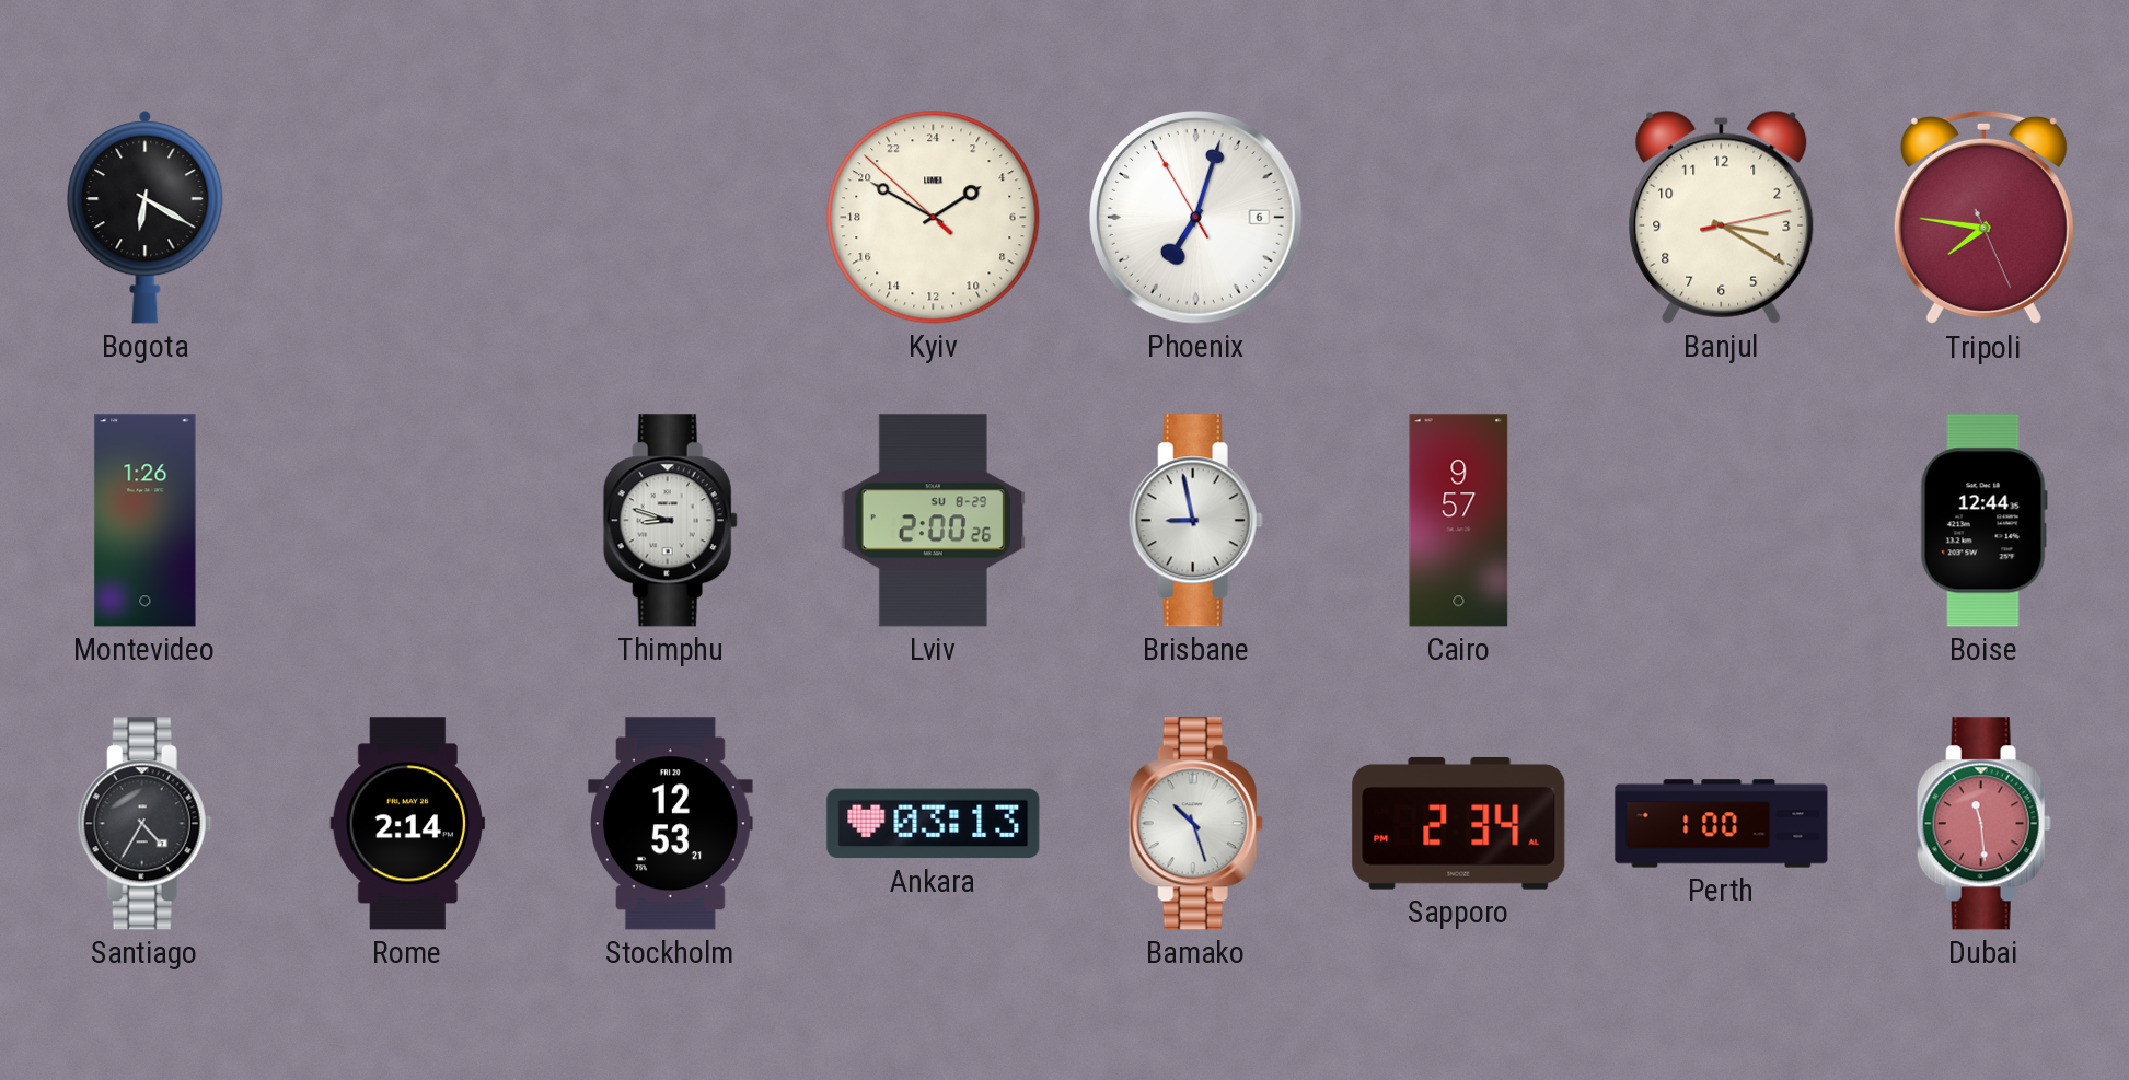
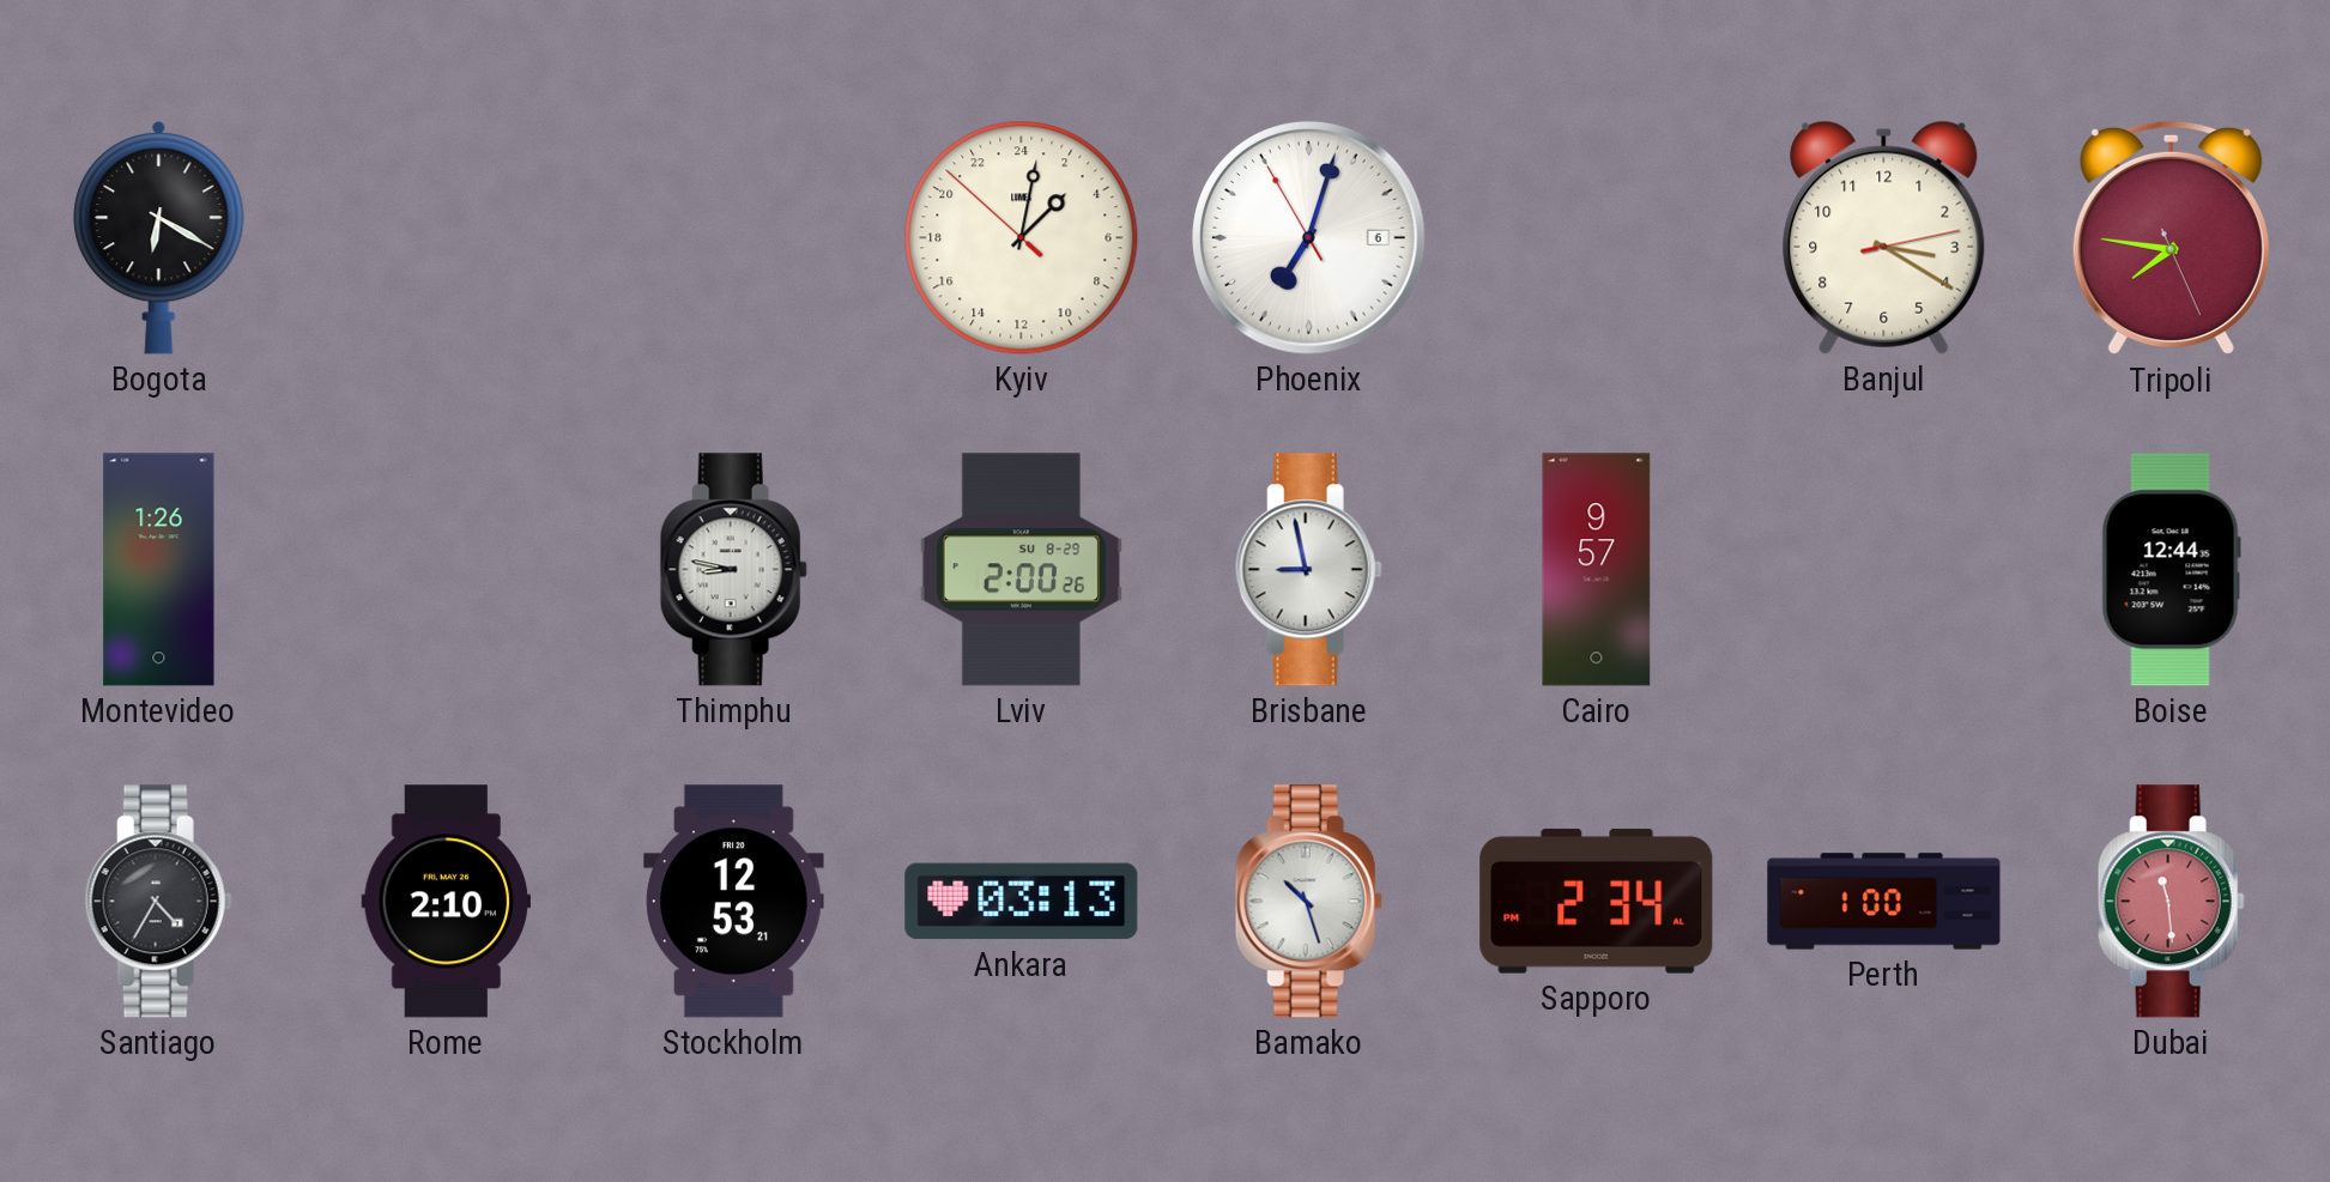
Kyiv: 3:49 -> 3:01 (1022, 238)
Thimphu: 8:48 -> 8:47 (733, 570)
Rome: 2:14 -> 2:10 (447, 902)
